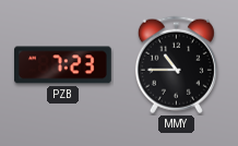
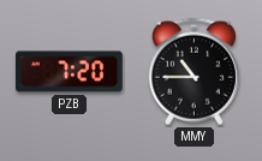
PZB: 7:23 -> 7:20 (70, 72)
